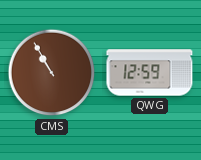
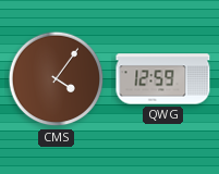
CMS: 10:55 -> 4:06 (57, 79)
